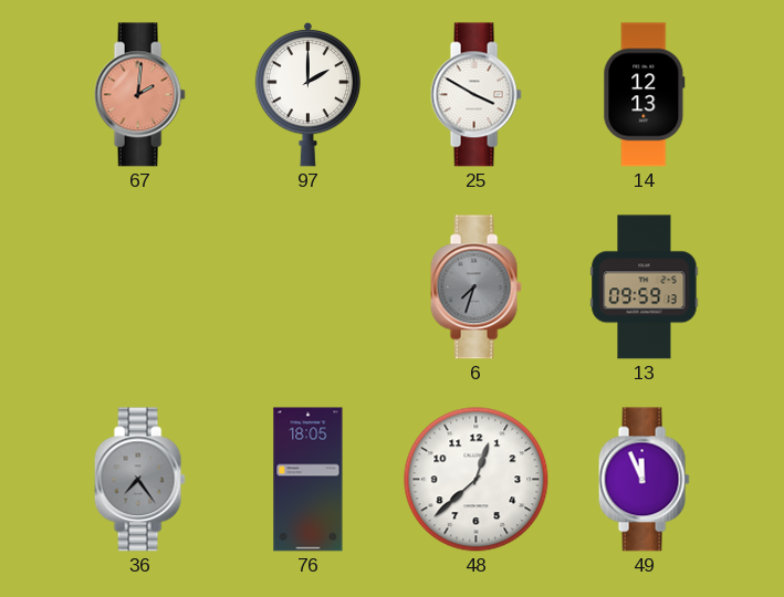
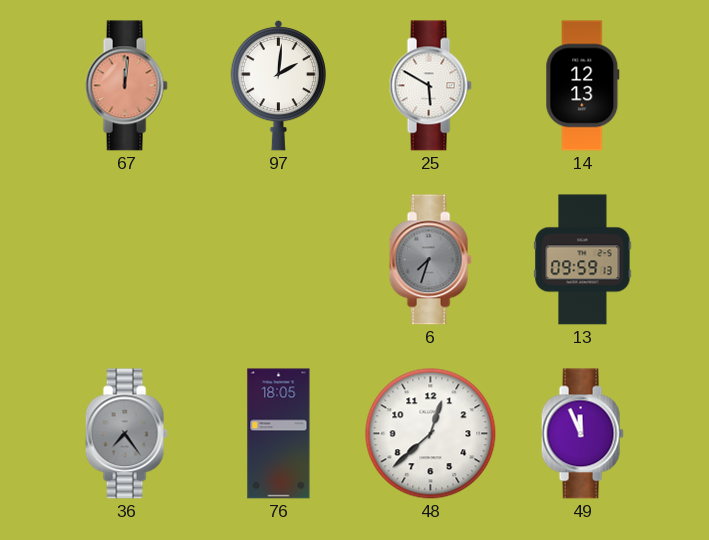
67: 2:01 -> 12:01 (126, 86)
97: 2:00 -> 2:01 (279, 85)
25: 3:50 -> 5:50 (430, 86)
